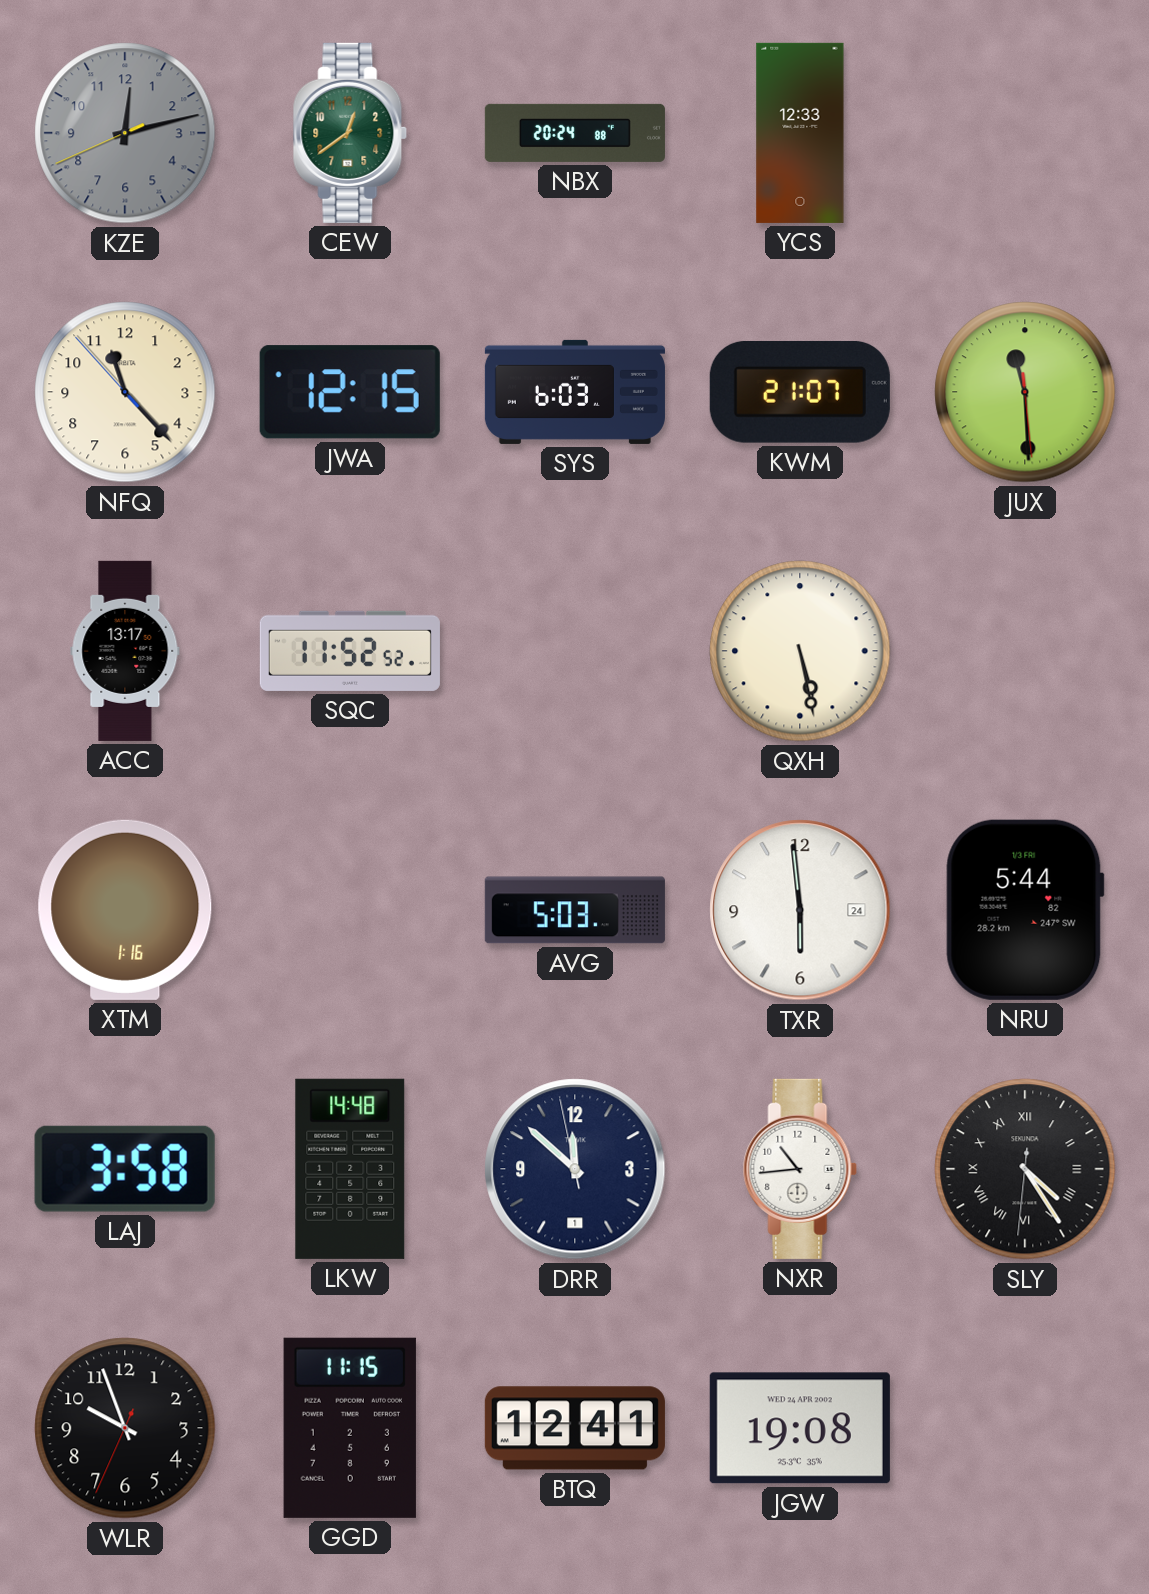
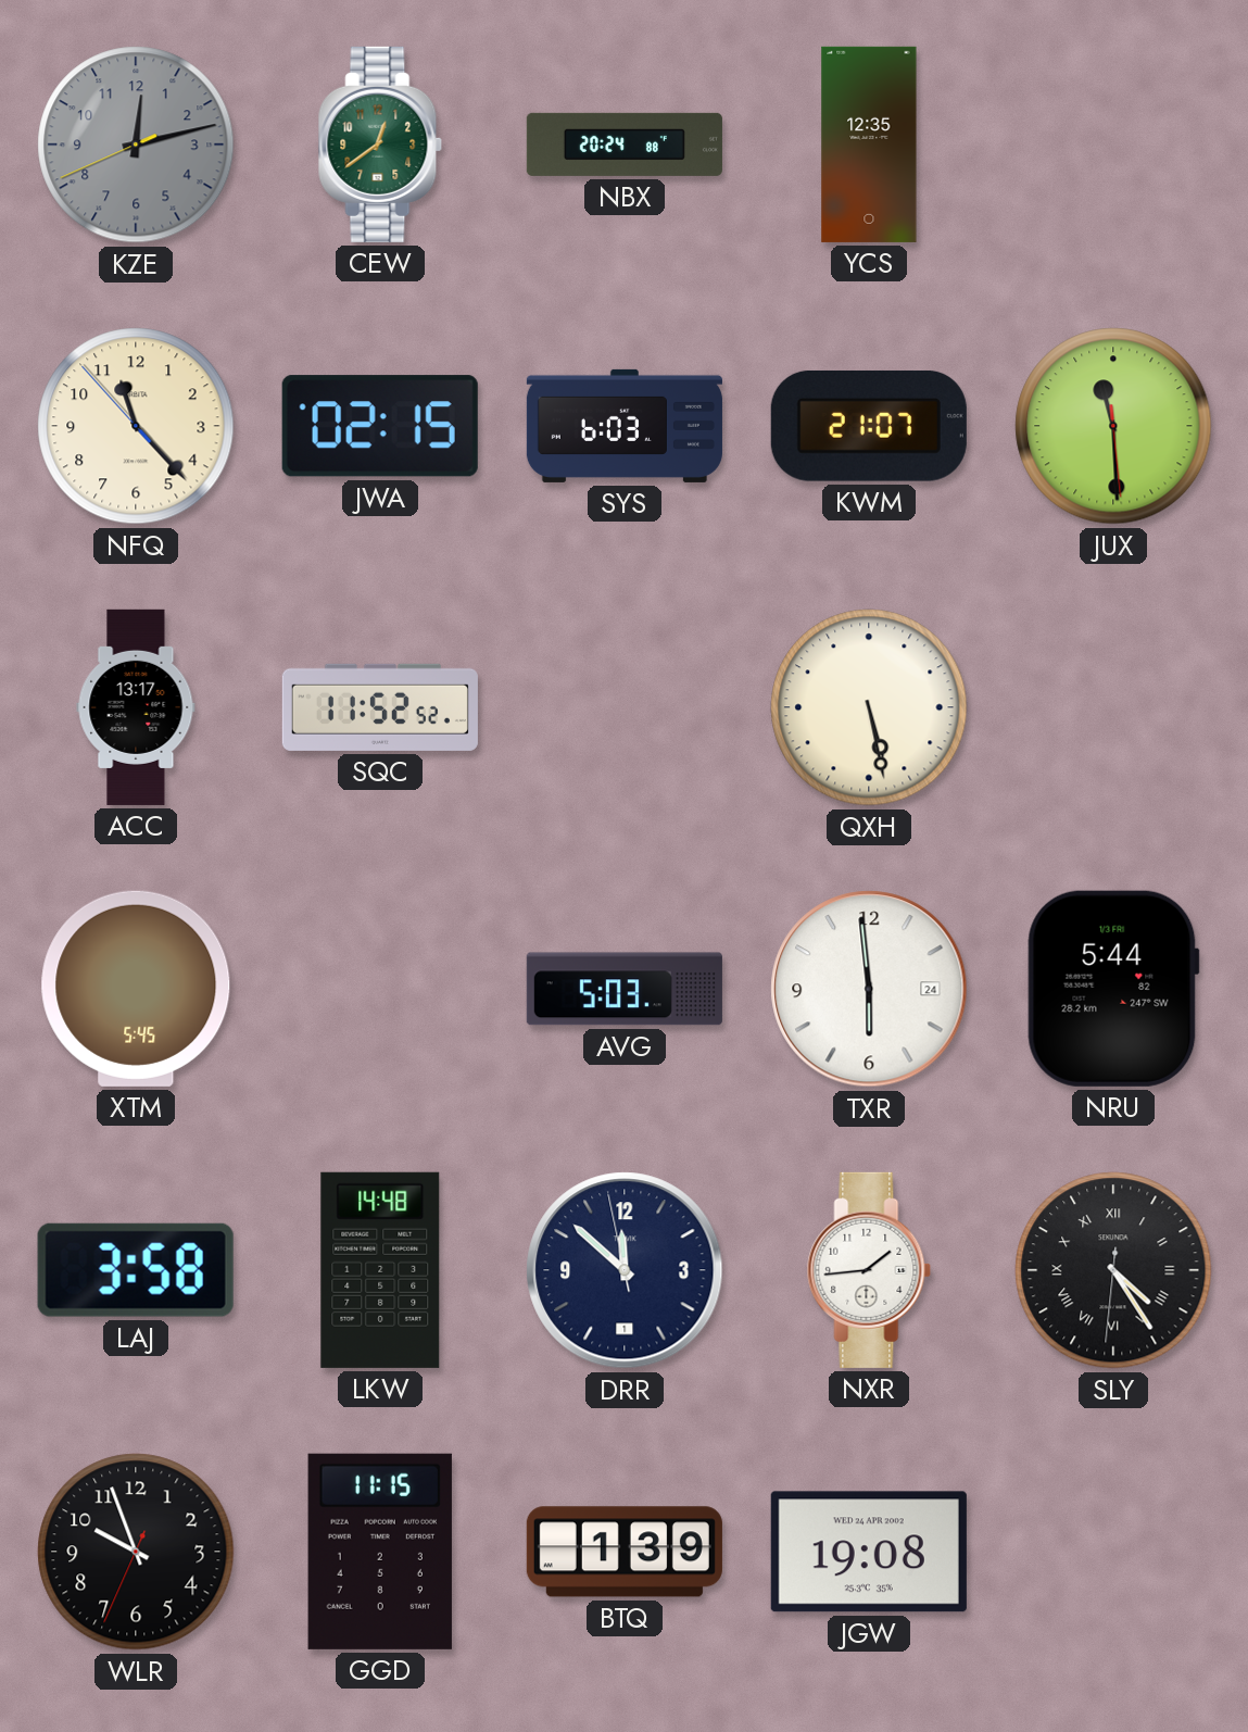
YCS: 12:33 -> 12:35 (869, 145)
JWA: 12:15 -> 02:15 (380, 426)
XTM: 1:16 -> 5:45 (136, 989)
NXR: 10:44 -> 1:44 (869, 1270)
BTQ: 12:41 -> 1:39 (625, 1552)
